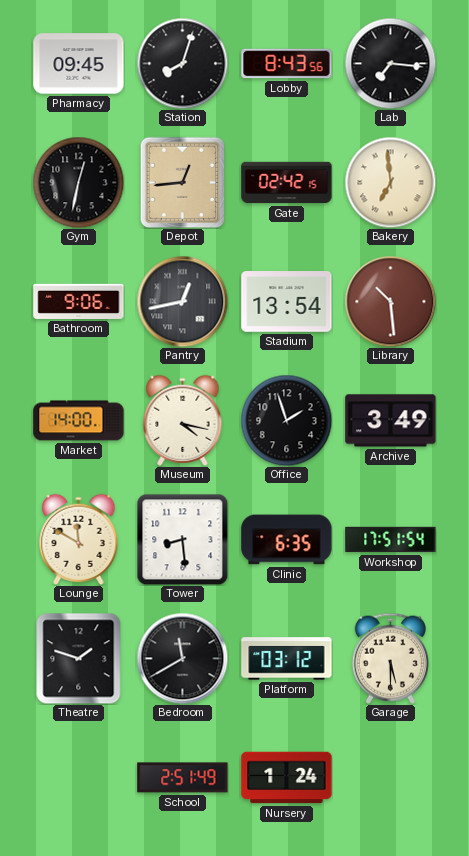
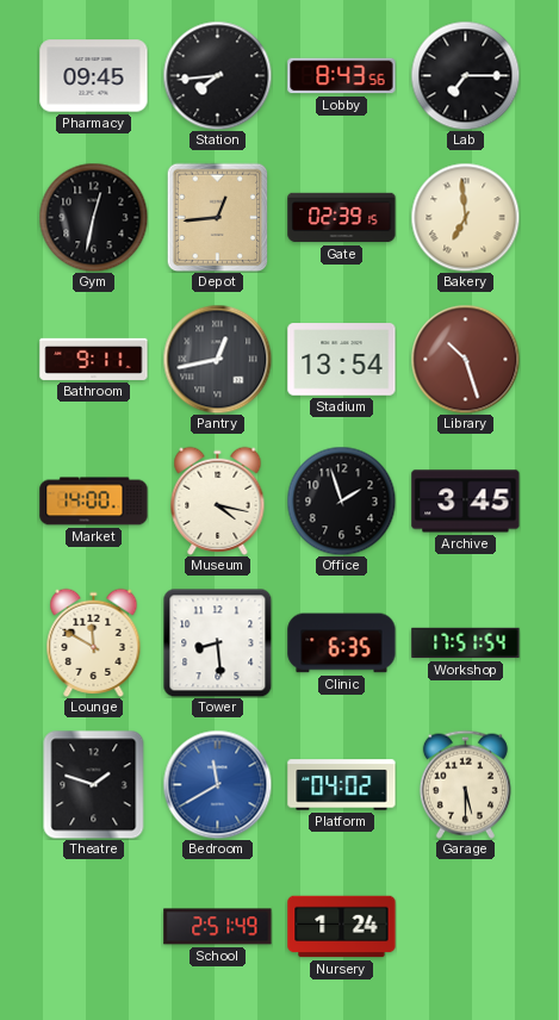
Station: 8:03 -> 7:44 (217, 75)
Lab: 7:16 -> 7:15 (465, 75)
Gate: 02:42 -> 02:39 (342, 218)
Bathroom: 9:06 -> 9:11 (94, 359)
Library: 10:29 -> 10:27 (465, 359)
Archive: 3:49 -> 3:45 (466, 502)
Bedroom dial: black -> blue (217, 784)
Platform: 03:12 -> 04:02 (342, 785)
